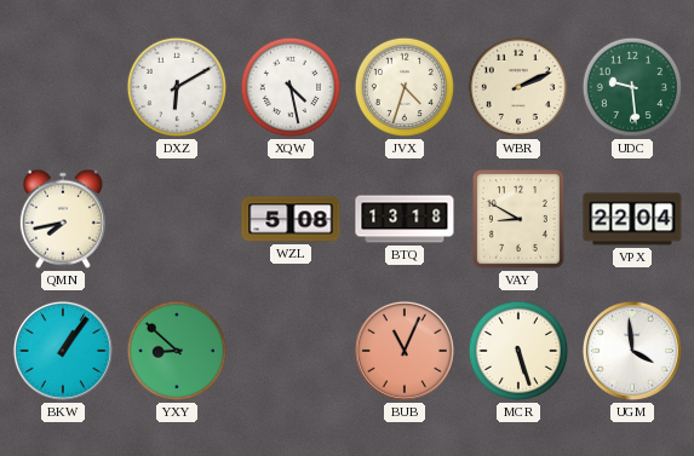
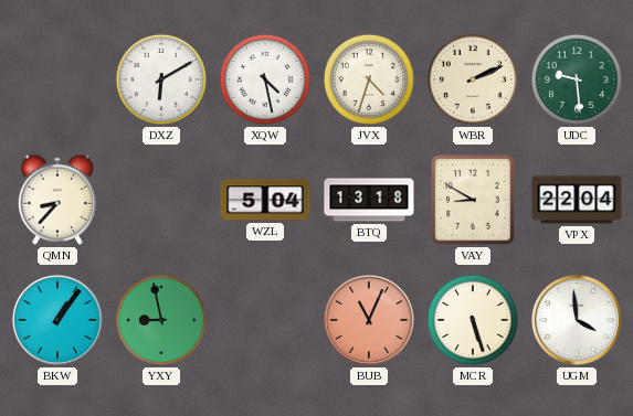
QMN: 7:43 -> 8:37 (57, 200)
WZL: 5:08 -> 5:04 (265, 200)
YXY: 8:52 -> 8:58 (161, 320)
